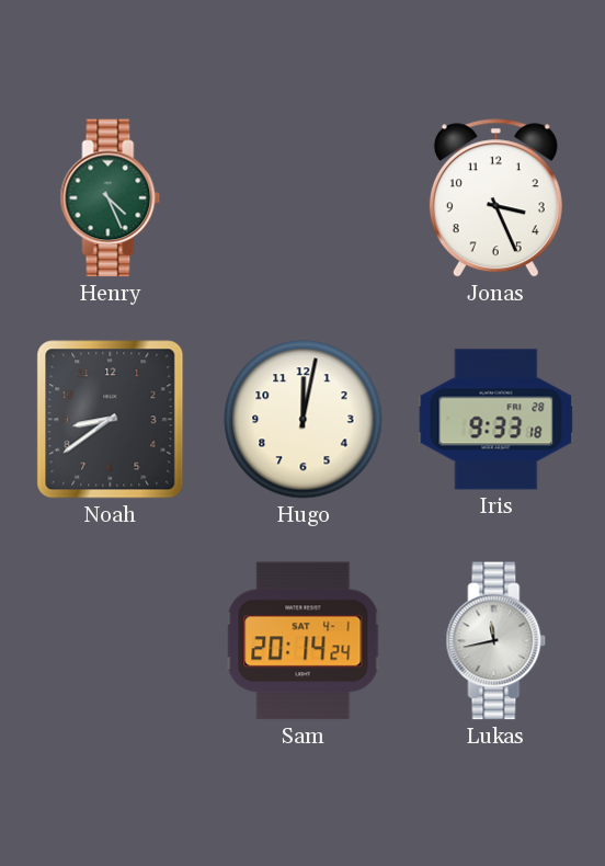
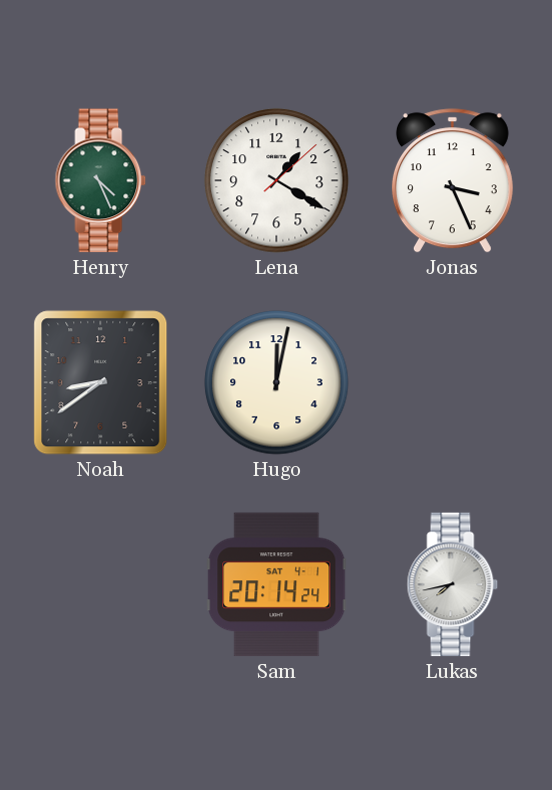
Lena: none -> 1:20 (277, 181)
Iris: 9:33 -> none (496, 420)
Lukas: 11:43 -> 7:43 (453, 585)
